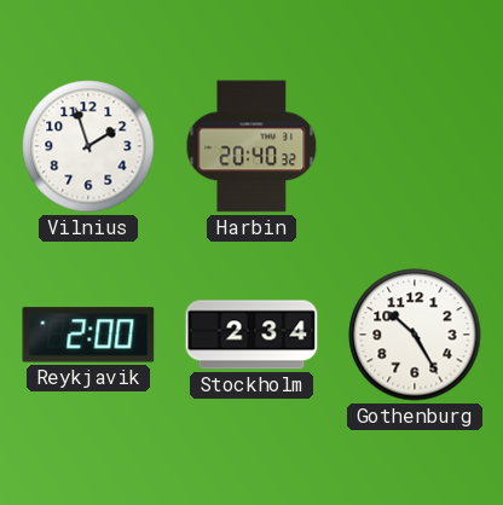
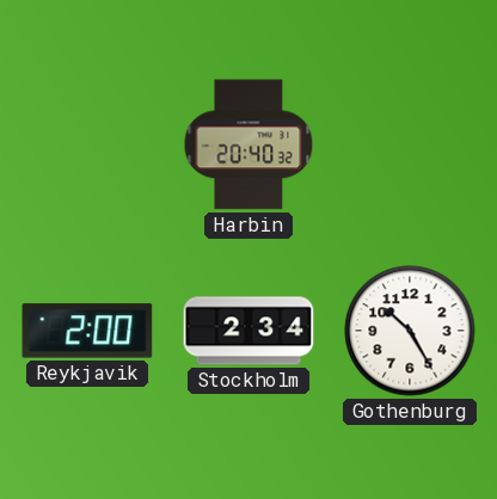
Vilnius: 1:57 -> none (88, 146)
